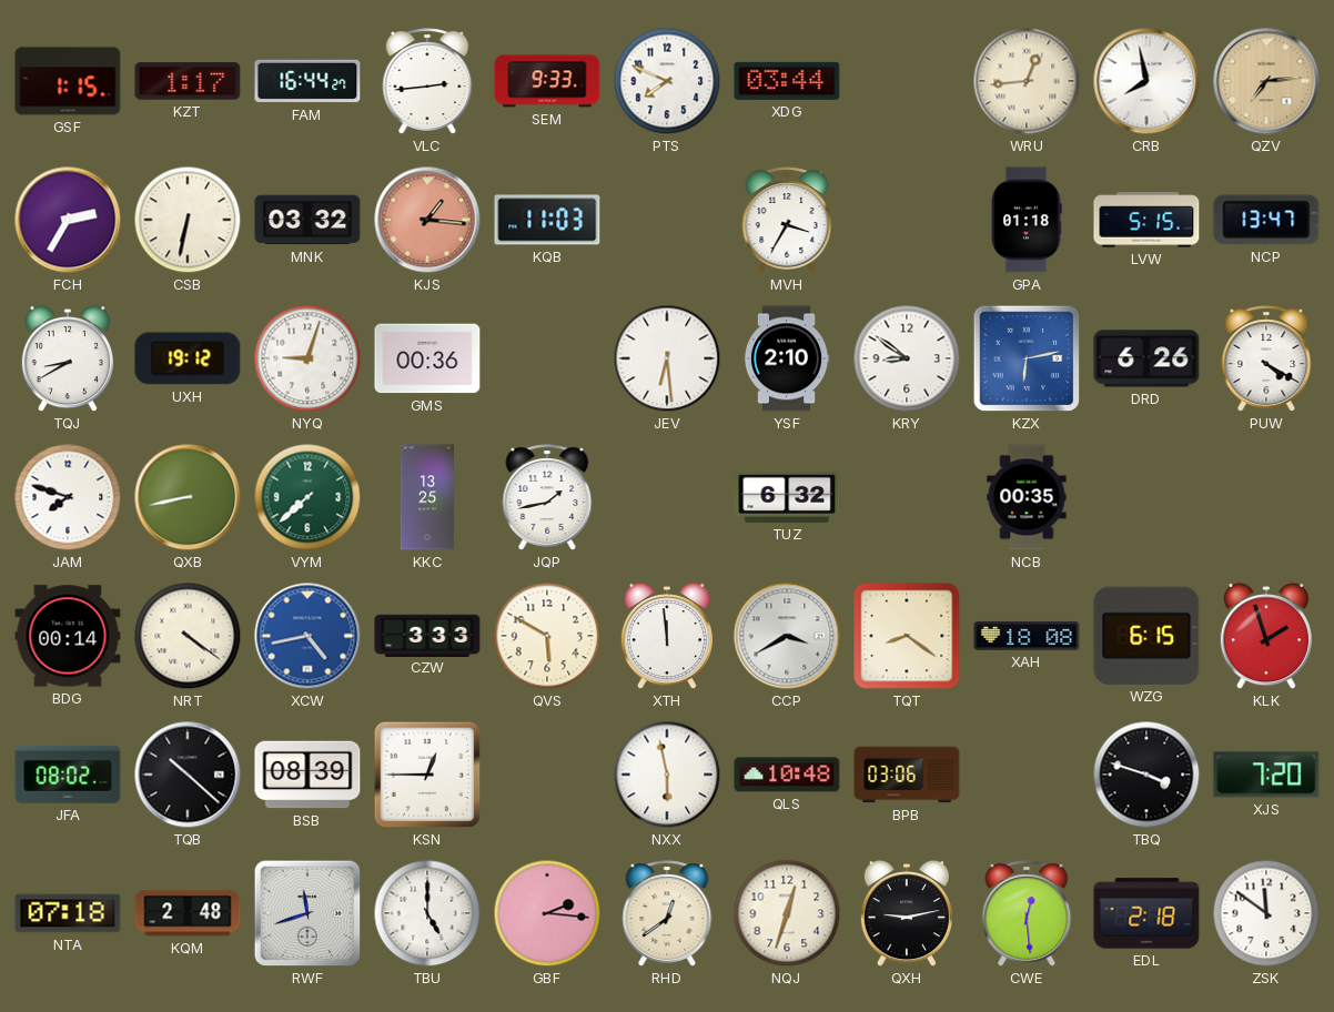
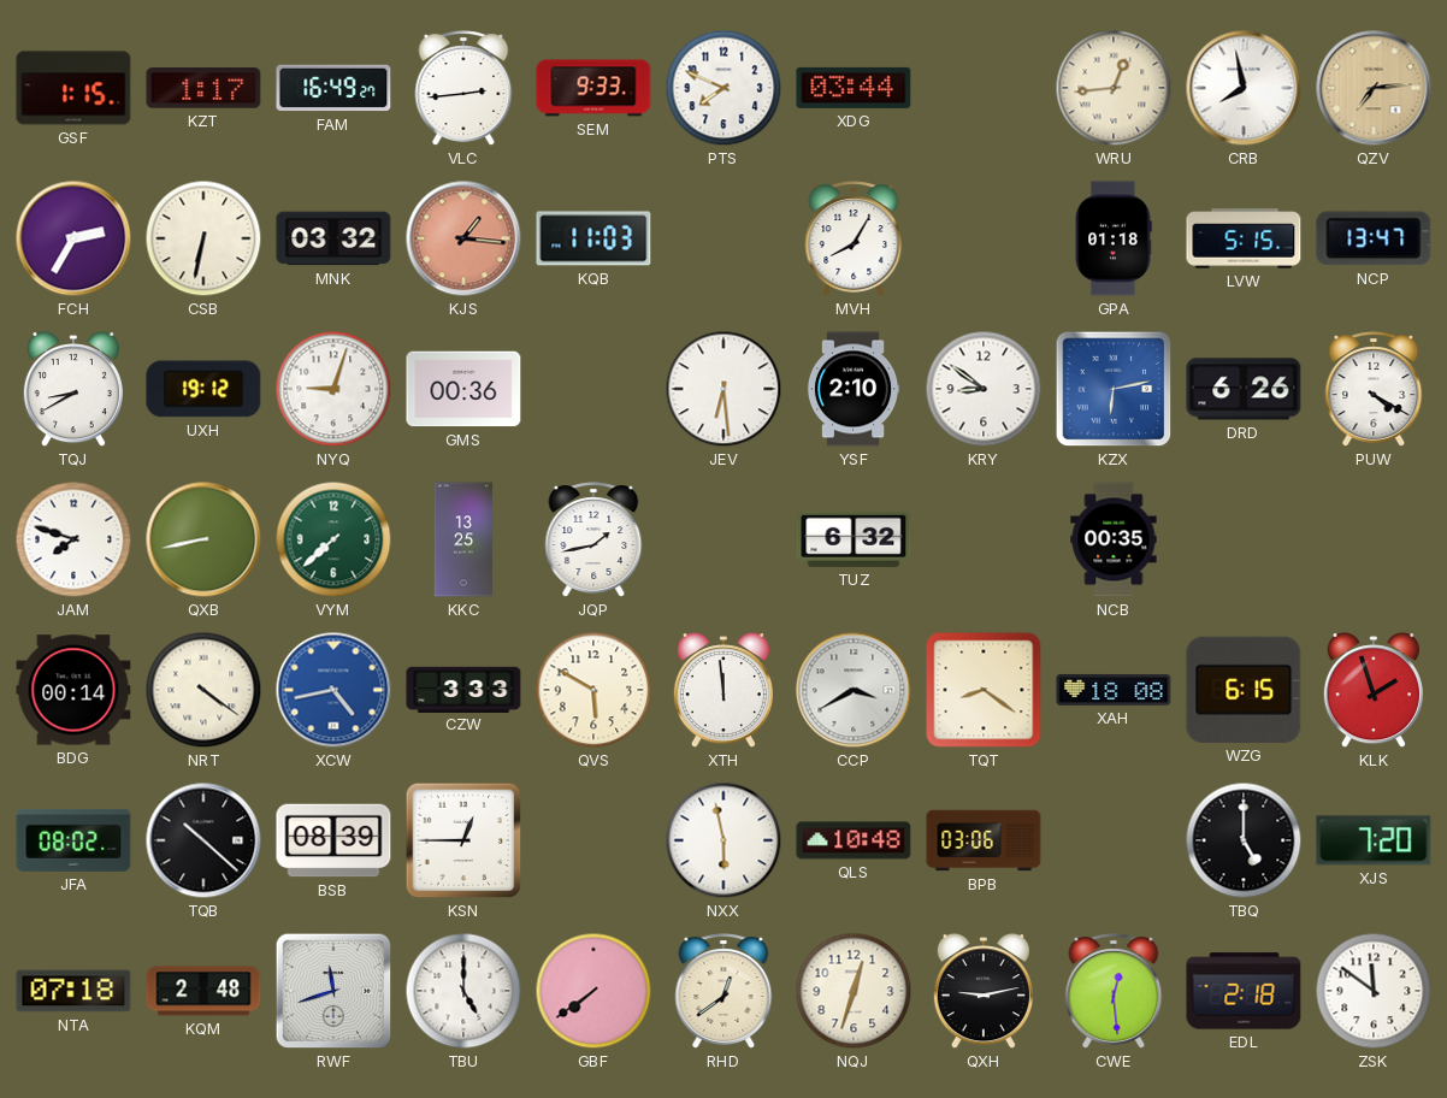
FAM: 16:44 -> 16:49 (333, 88)
MVH: 3:35 -> 8:05 (854, 238)
TBQ: 3:48 -> 5:00 (1244, 840)
GBF: 2:16 -> 7:39 (593, 991)
